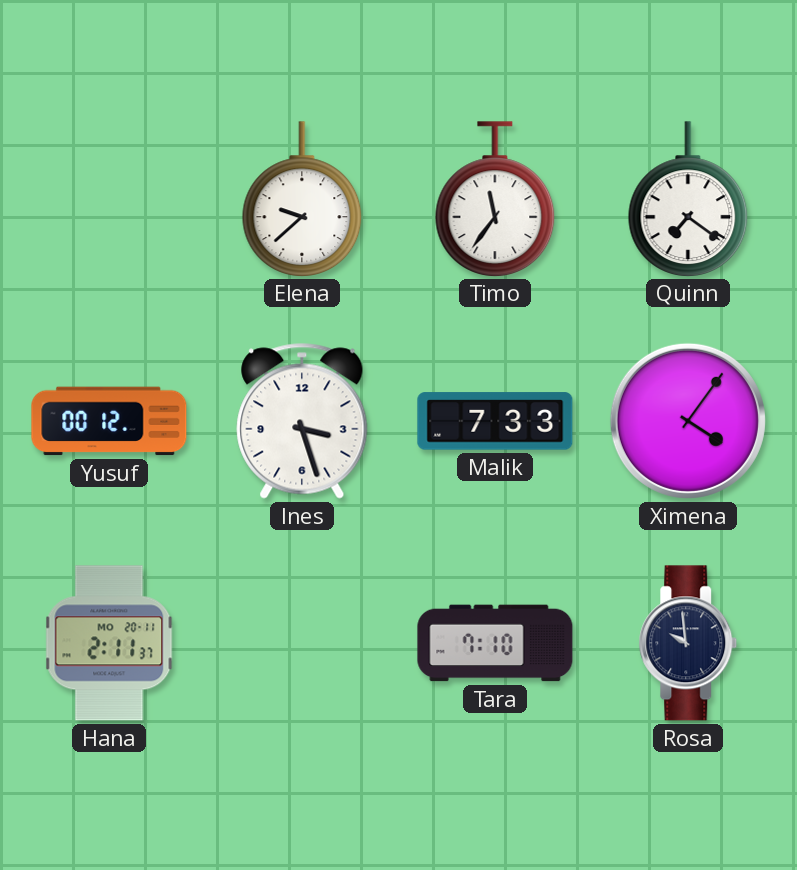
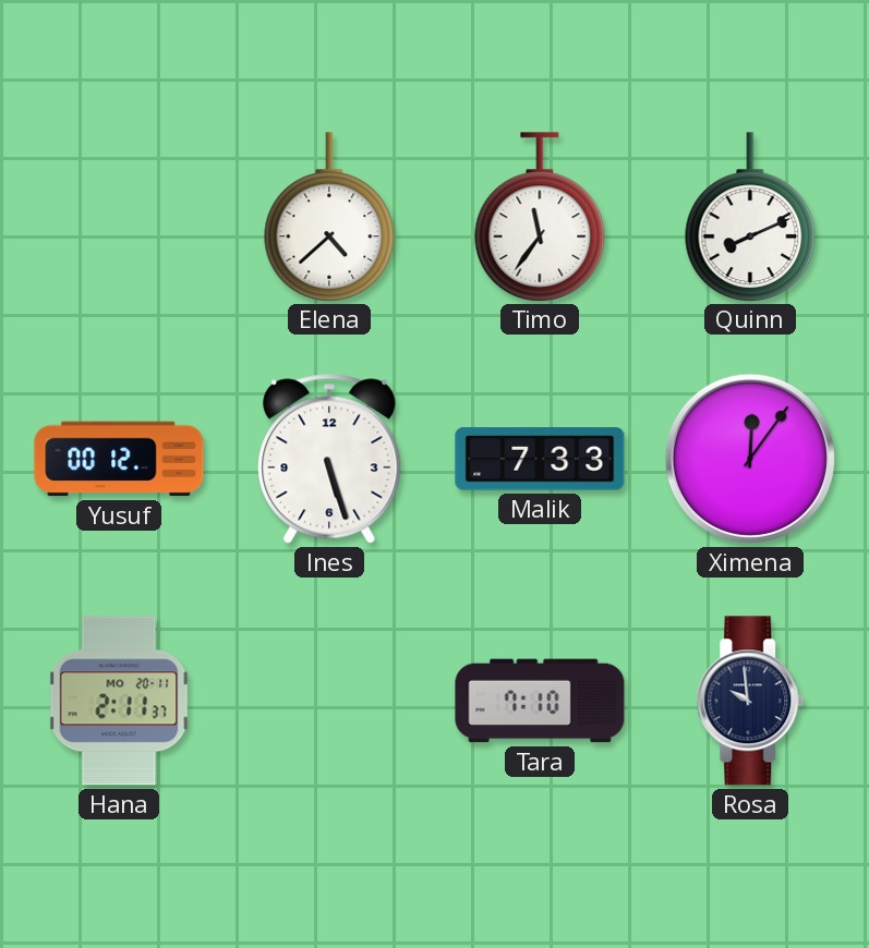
Elena: 9:38 -> 4:38 (329, 217)
Quinn: 7:21 -> 8:11 (750, 217)
Ines: 3:27 -> 5:27 (329, 459)
Ximena: 4:06 -> 12:06 (750, 459)
